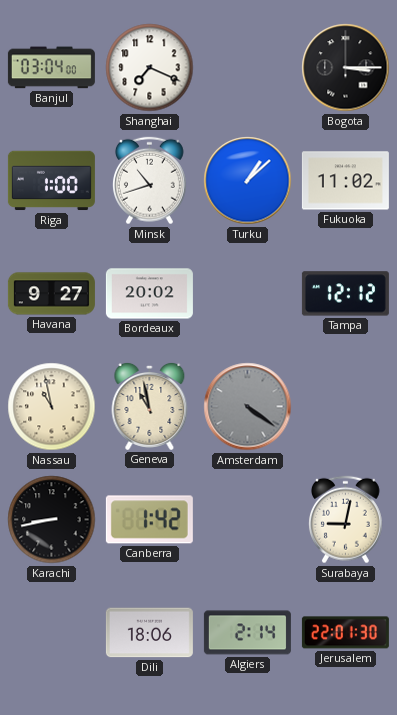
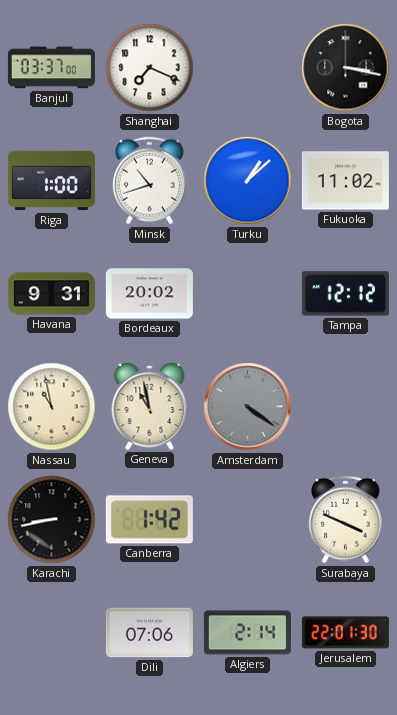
Banjul: 03:04 -> 03:37 (51, 68)
Bogota: 3:15 -> 3:17 (346, 68)
Havana: 9:27 -> 9:31 (51, 294)
Surabaya: 9:02 -> 3:49 (345, 520)
Dili: 18:06 -> 07:06 (149, 633)
